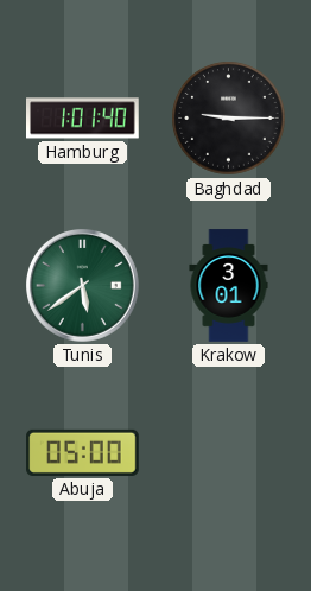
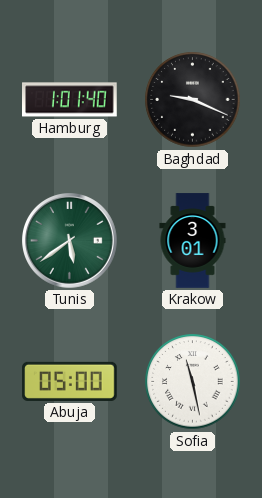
Baghdad: 9:15 -> 9:19 (193, 100)
Sofia: none -> 11:28 (193, 382)
